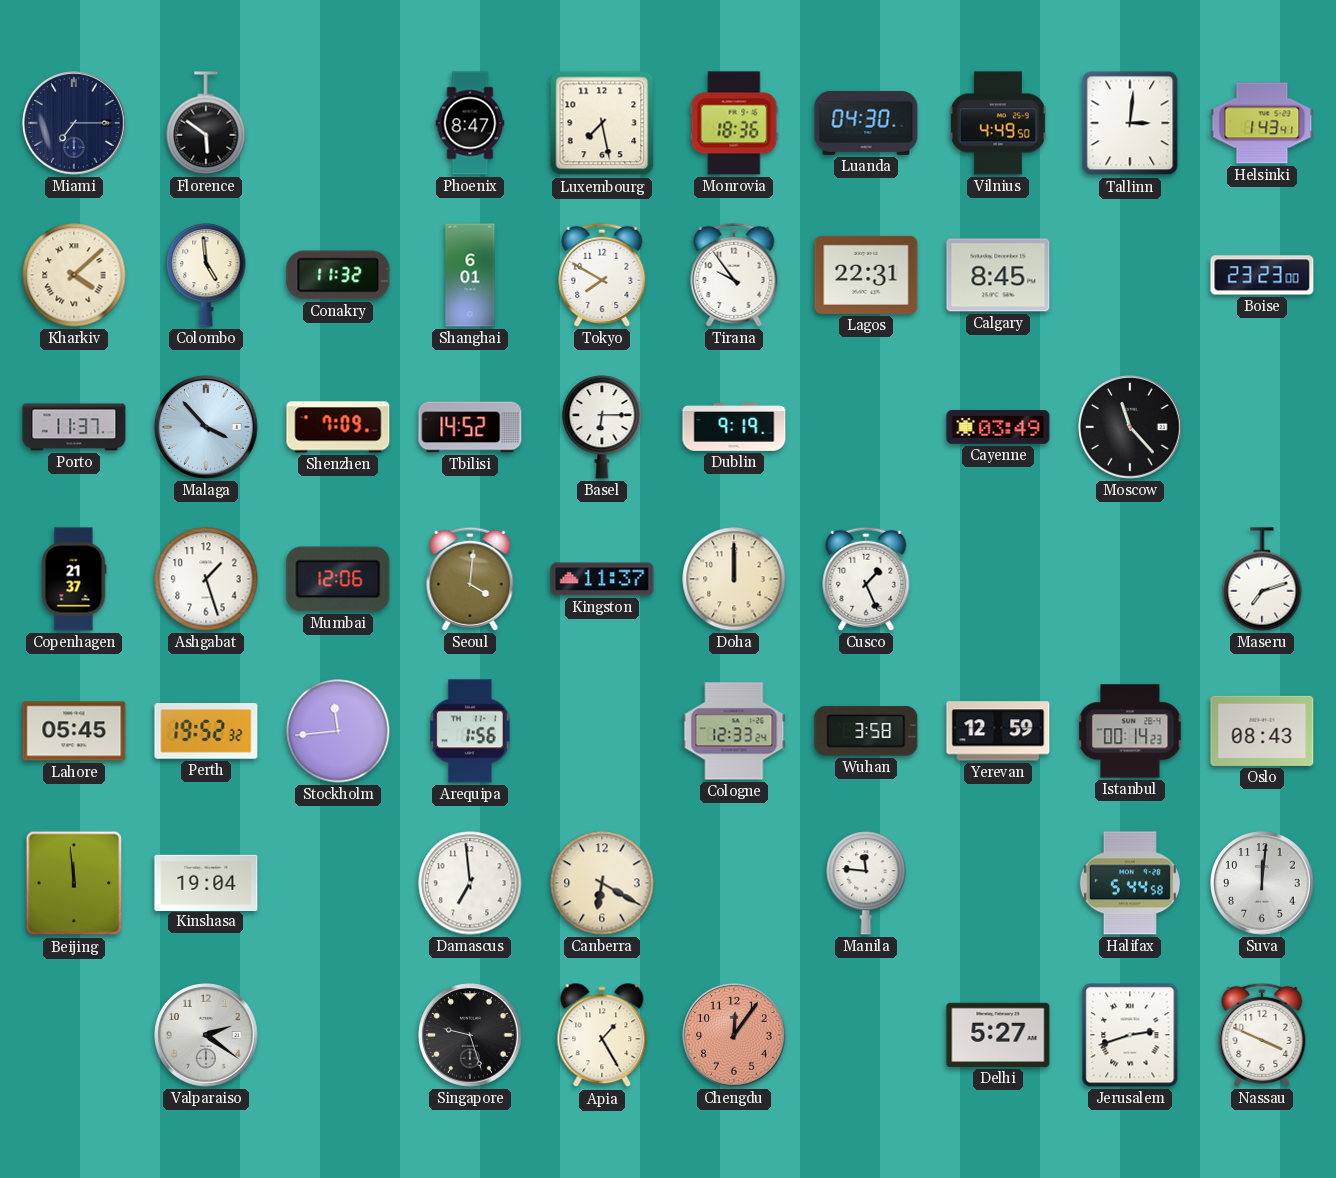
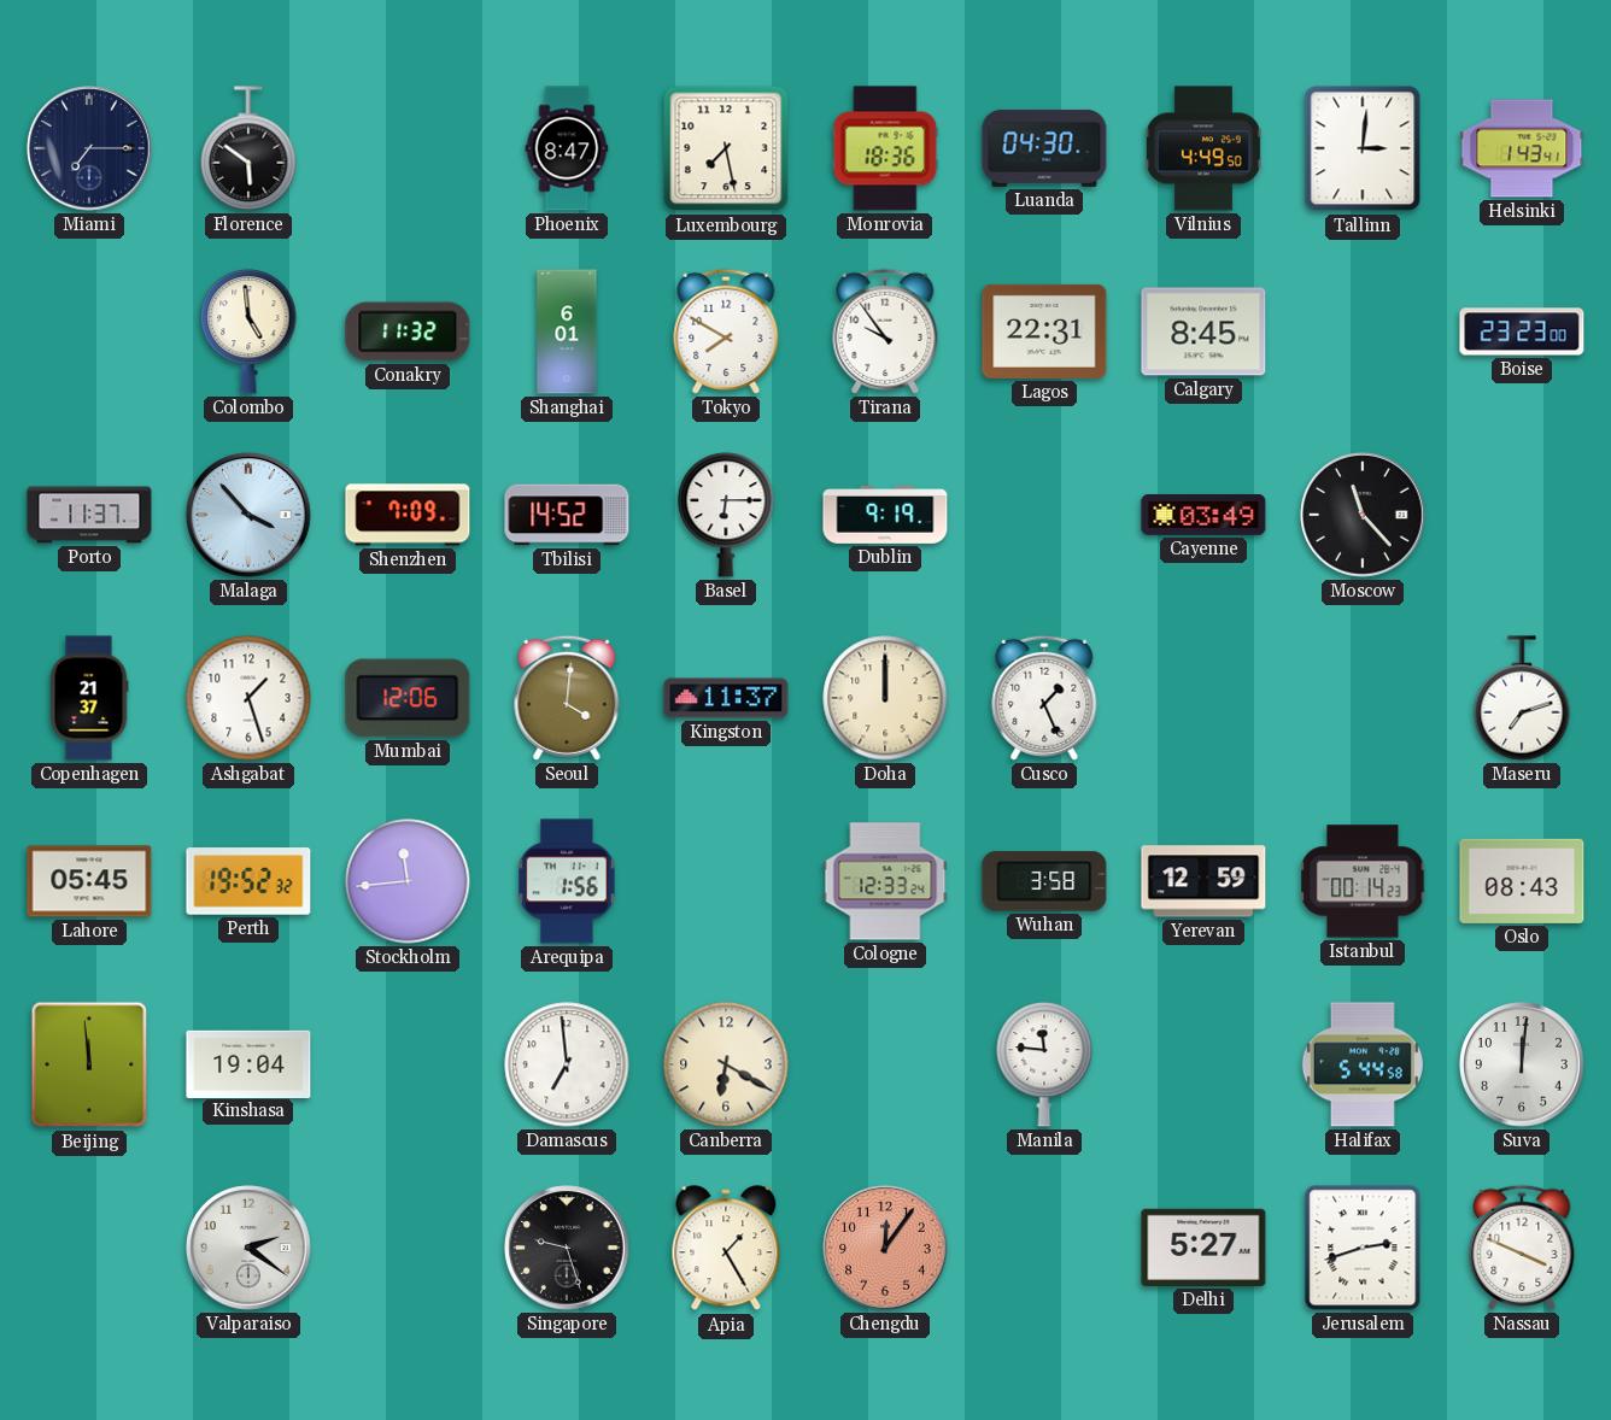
Kharkiv: 4:08 -> none (74, 275)
